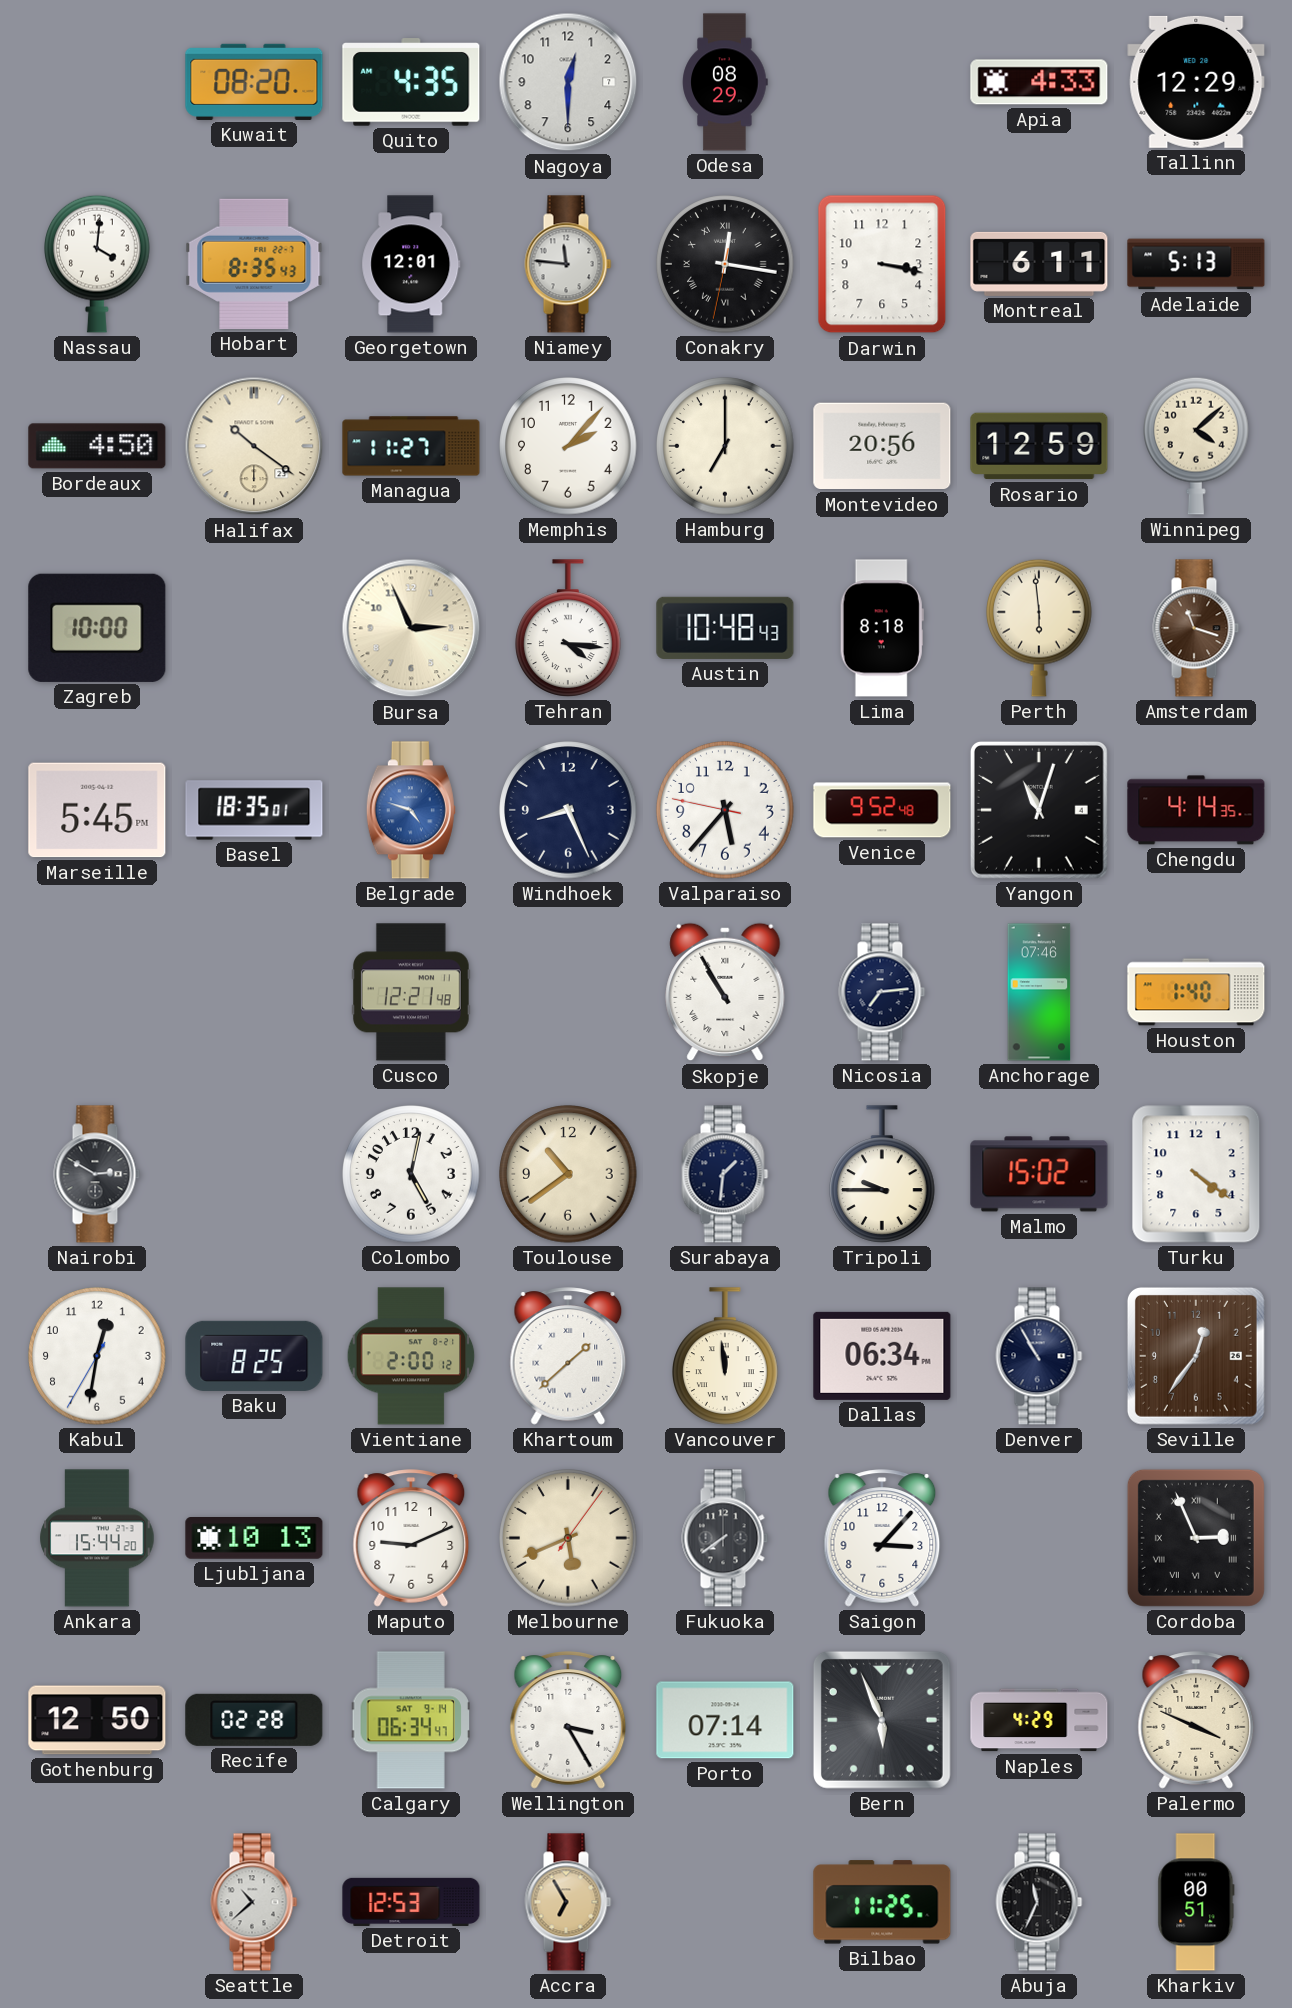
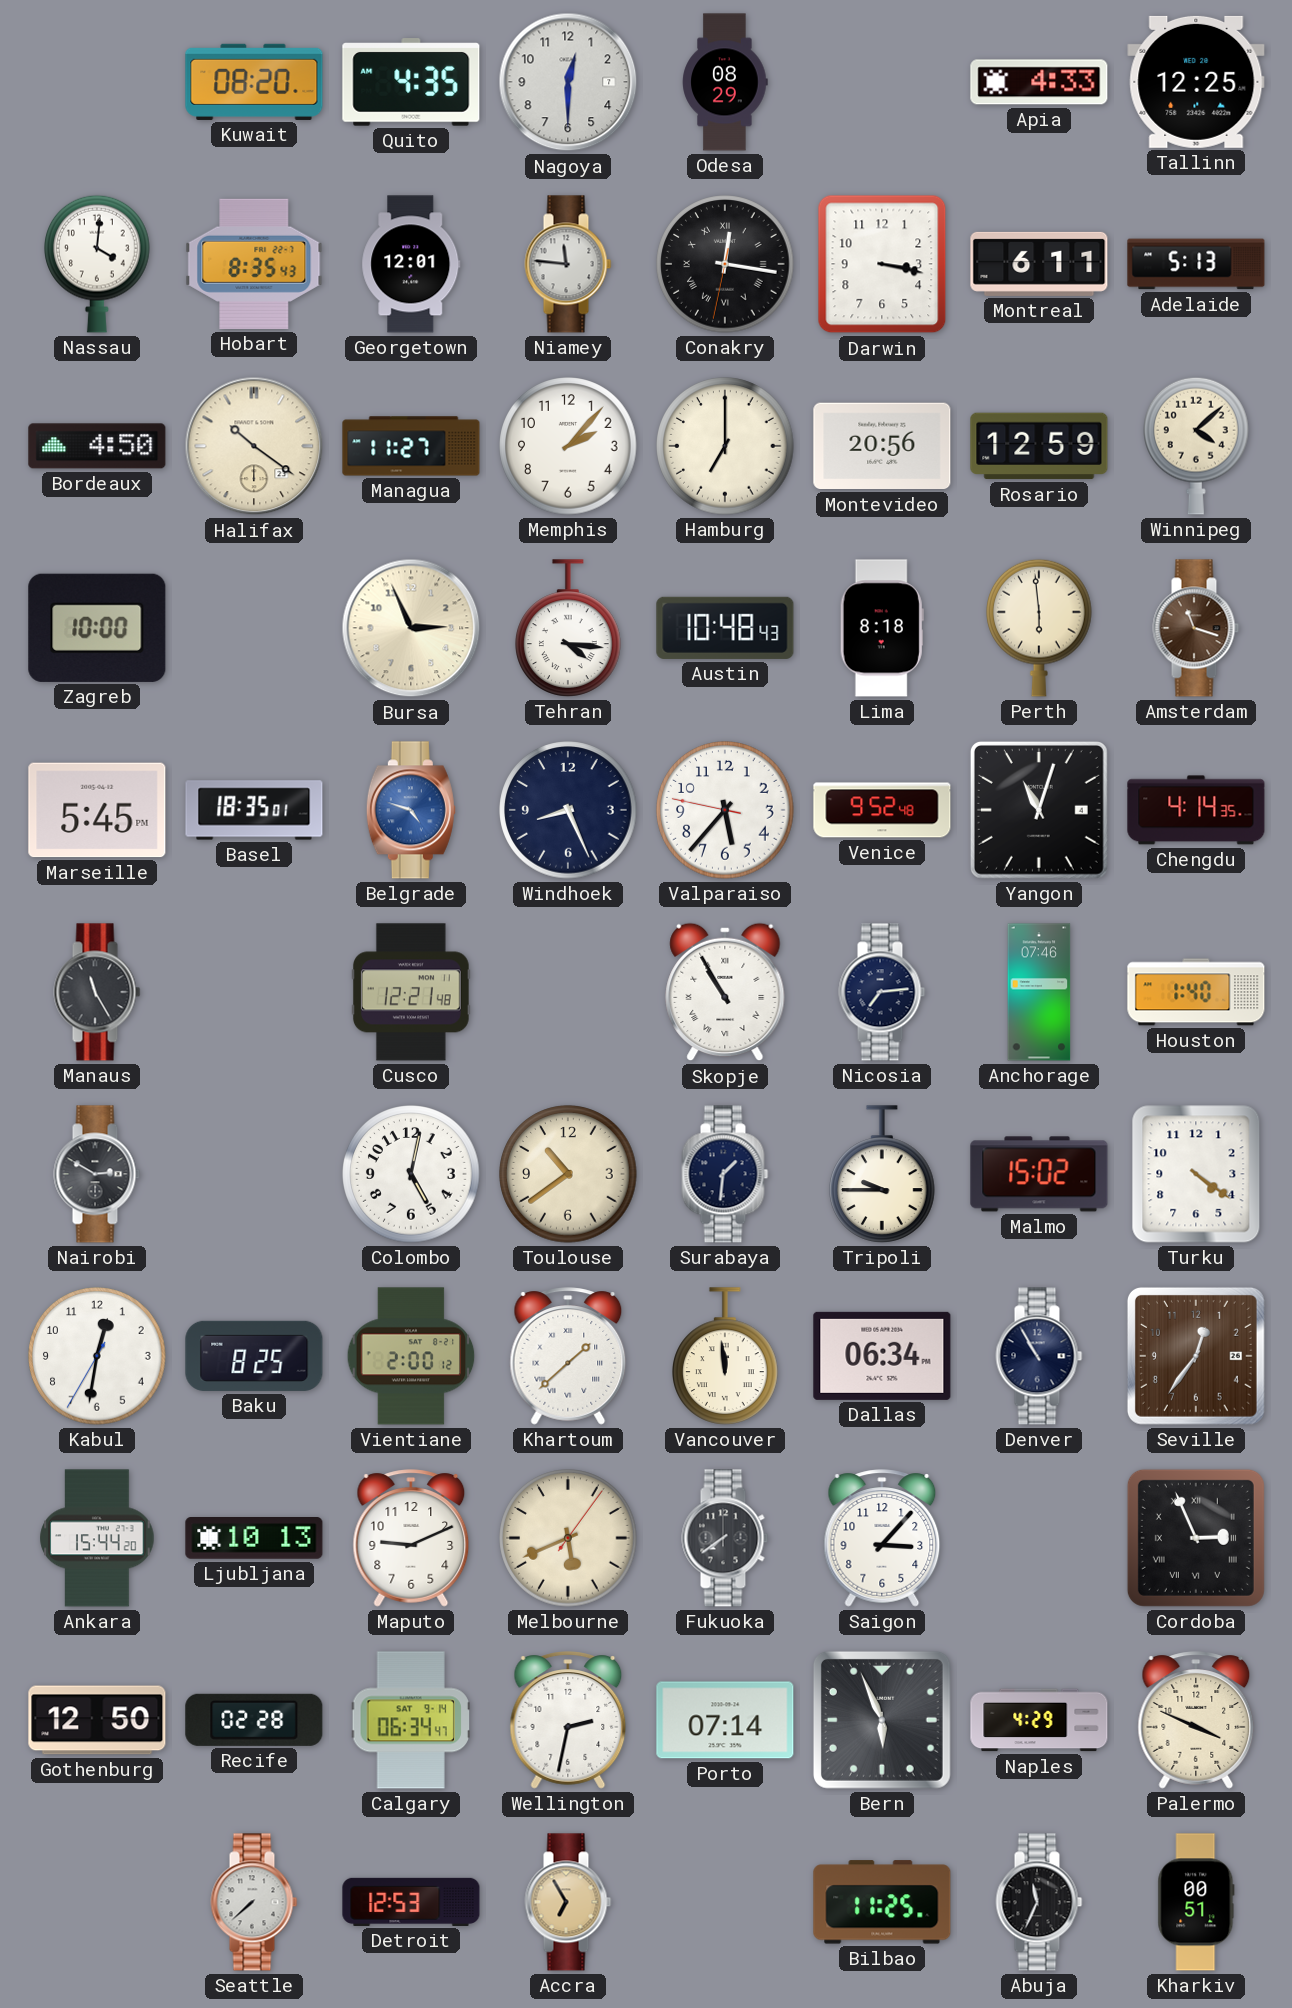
Tallinn: 12:29 -> 12:25 (1196, 82)
Manaus: none -> 11:25 (97, 992)
Wellington: 3:25 -> 2:32 (568, 1720)
Seattle: 10:38 -> 7:38 (254, 1902)
